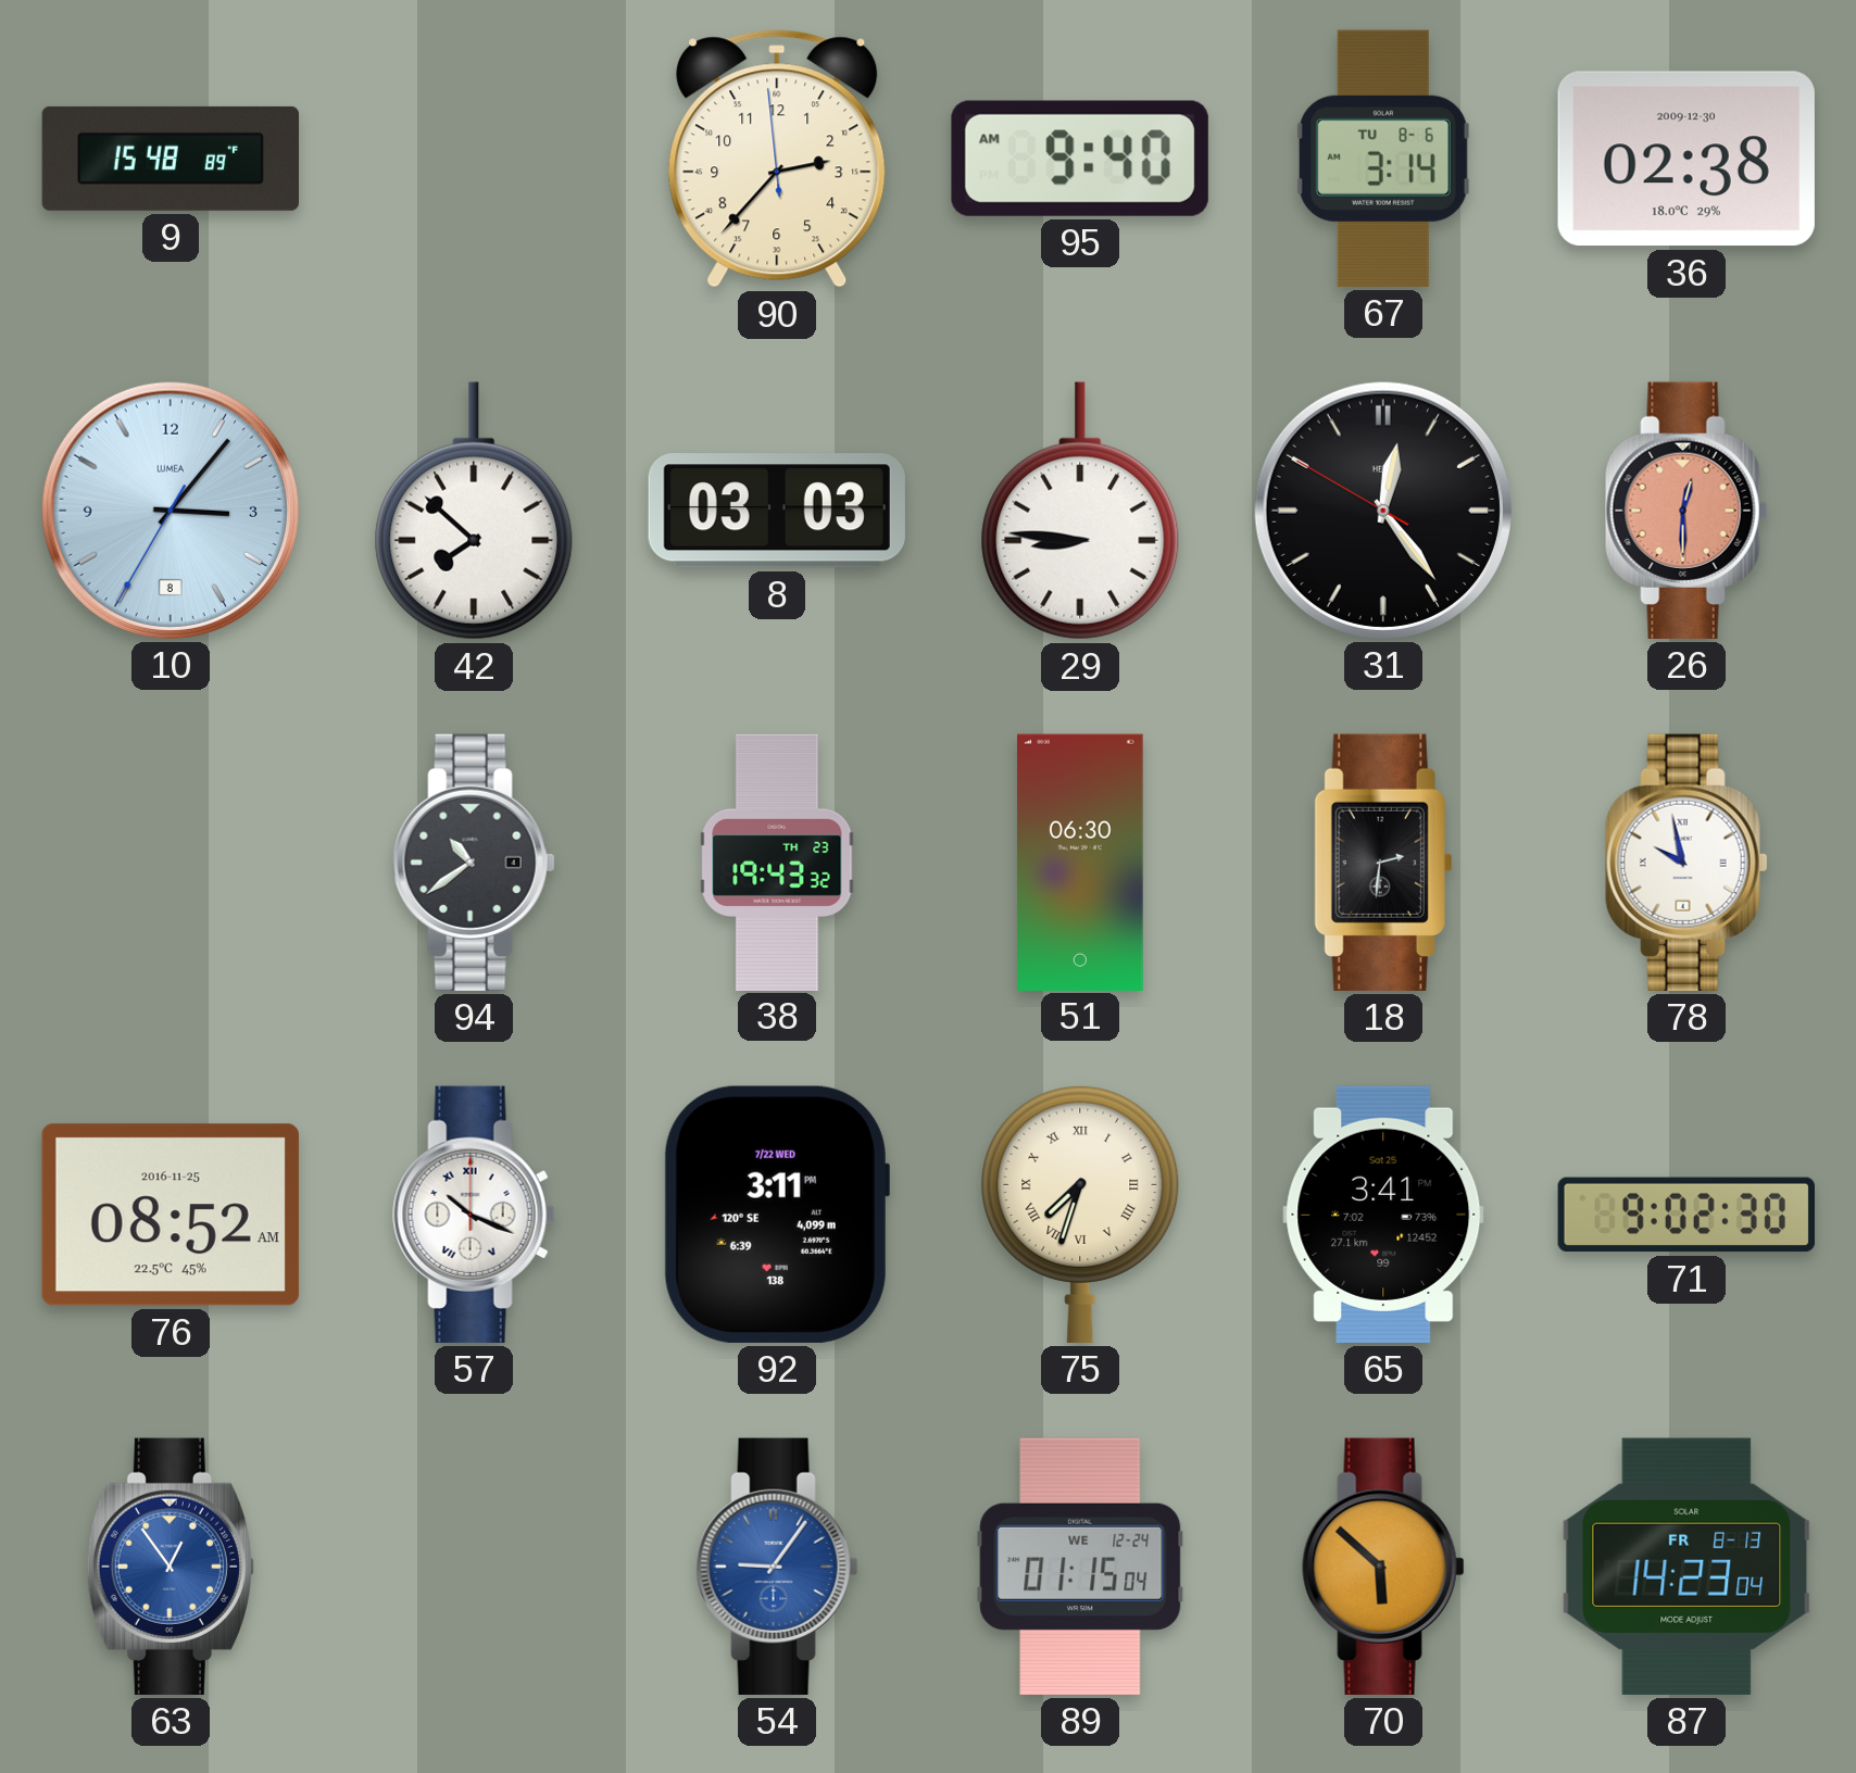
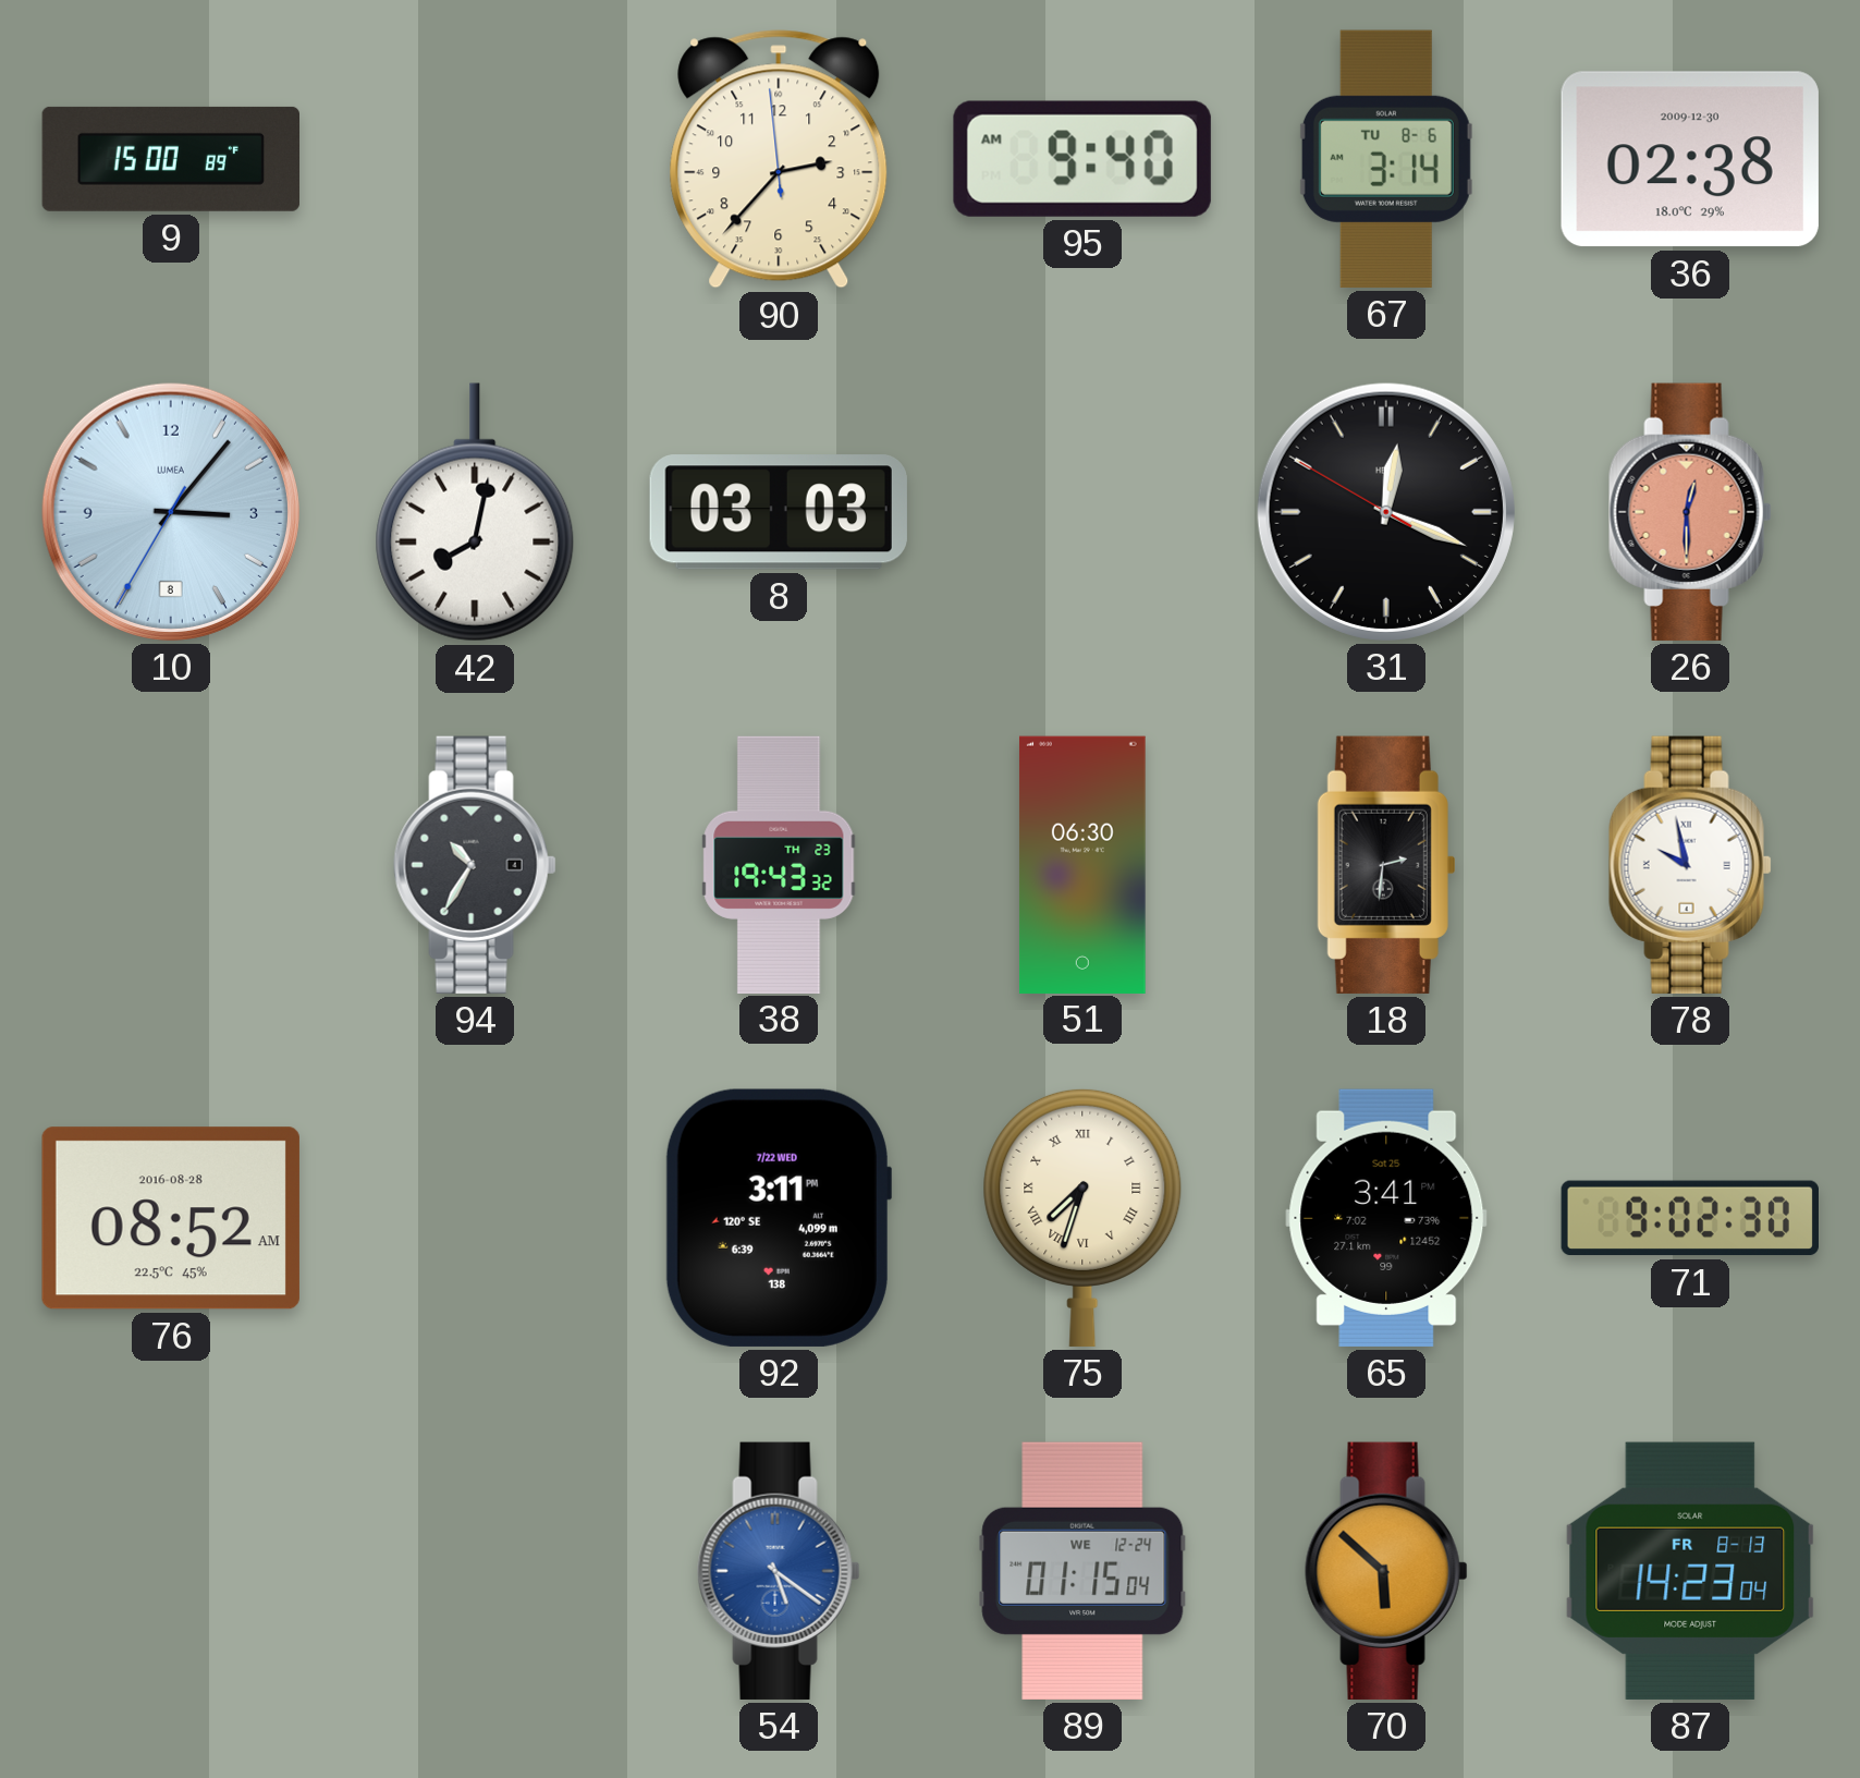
9: 15:48 -> 15:00 (170, 159)
42: 7:52 -> 8:02 (475, 512)
29: 8:46 -> none (1080, 511)
31: 12:23 -> 12:18 (1386, 512)
94: 10:39 -> 10:35 (475, 865)
76 date: 2016-11-25 -> 2016-08-28 (171, 1218)
57: 10:19 -> none (474, 1215)
63: 12:54 -> none (171, 1567)
54: 9:06 -> 5:21 (779, 1571)
